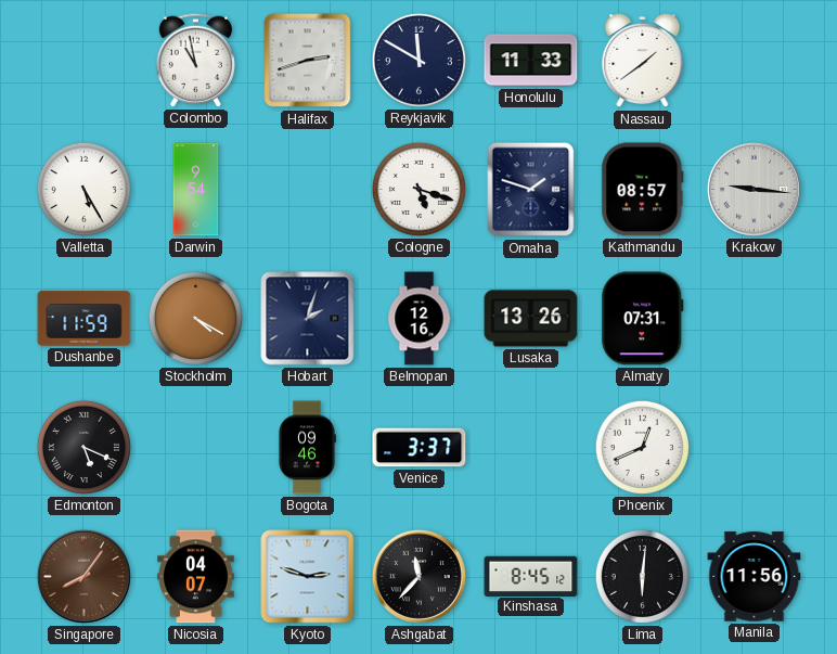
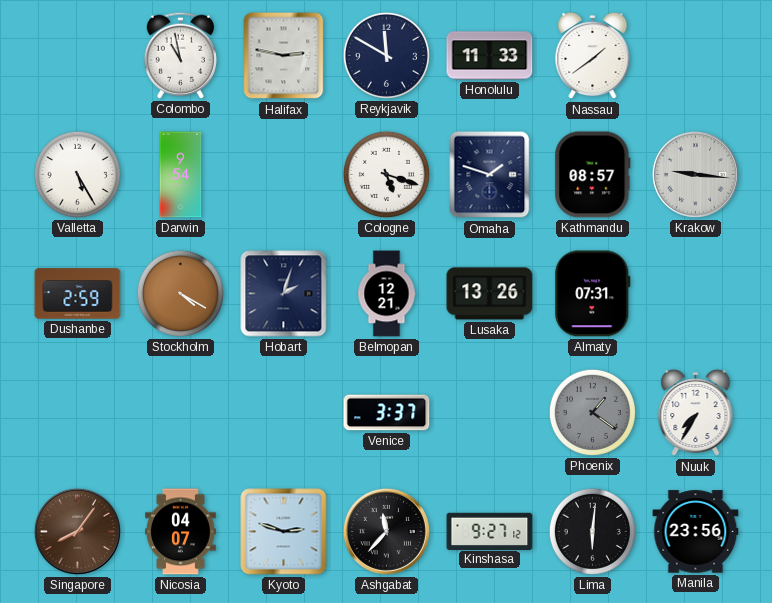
Halifax: 2:42 -> 2:47 (284, 56)
Dushanbe: 11:59 -> 2:59 (78, 294)
Belmopan: 12:16 -> 12:21 (387, 294)
Edmonton: 5:19 -> none (83, 447)
Bogota: 09:46 -> none (307, 448)
Phoenix: 12:41 -> 1:21 (592, 412)
Phoenix dial: white -> grey (592, 412)
Nuuk: none -> 7:35 (696, 413)
Kinshasa: 8:45 -> 9:27 (490, 531)
Manila: 11:56 -> 23:56 (696, 532)
